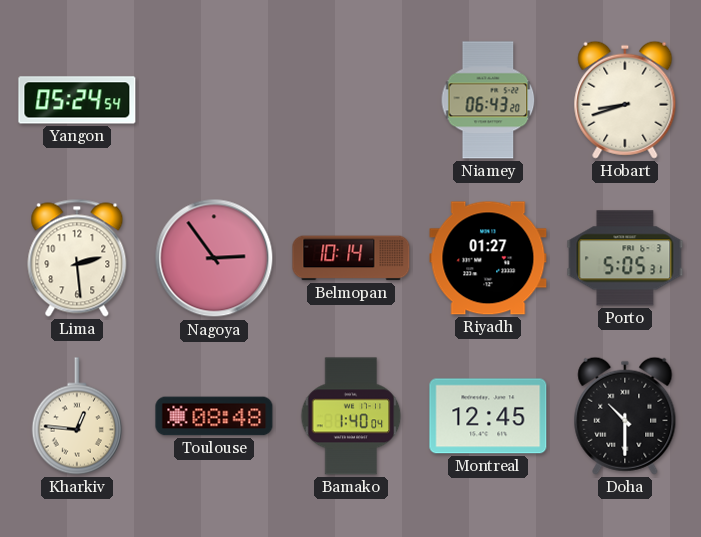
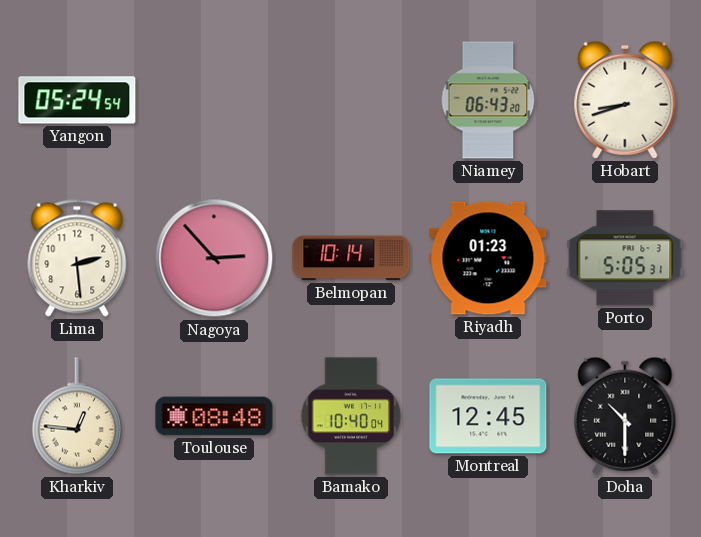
Nagoya: 2:54 -> 2:53 (214, 258)
Riyadh: 01:27 -> 01:23 (488, 258)
Bamako: 1:40 -> 10:40 (351, 416)
